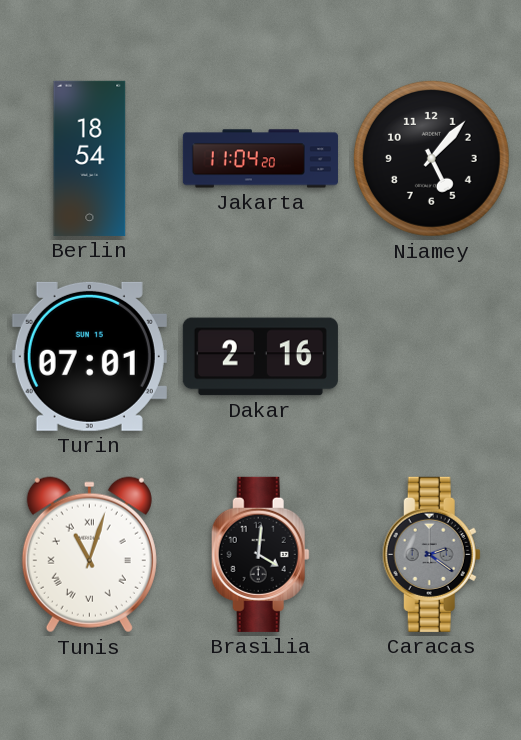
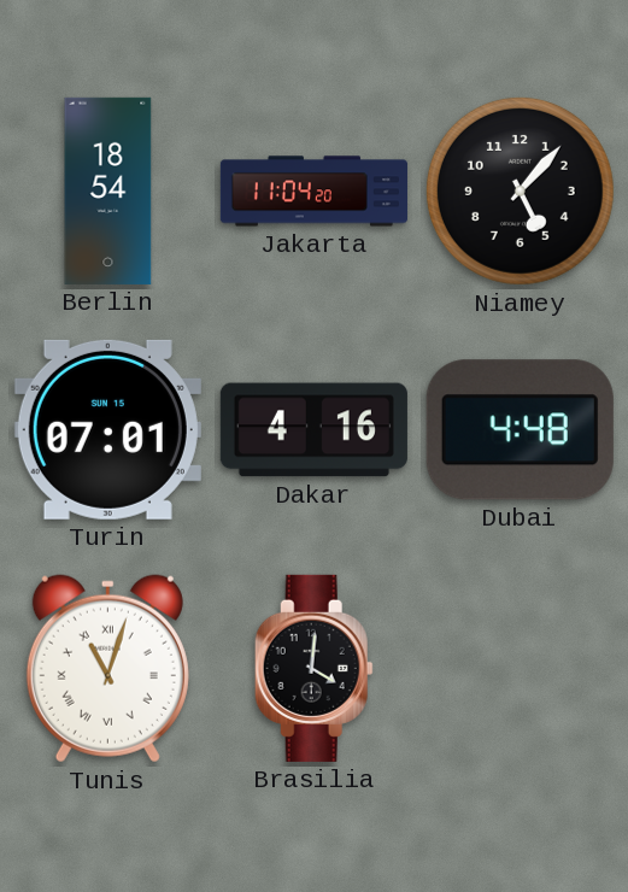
Dakar: 2:16 -> 4:16 (313, 430)
Dubai: none -> 4:48 (520, 430)
Caracas: 2:21 -> none (431, 554)
